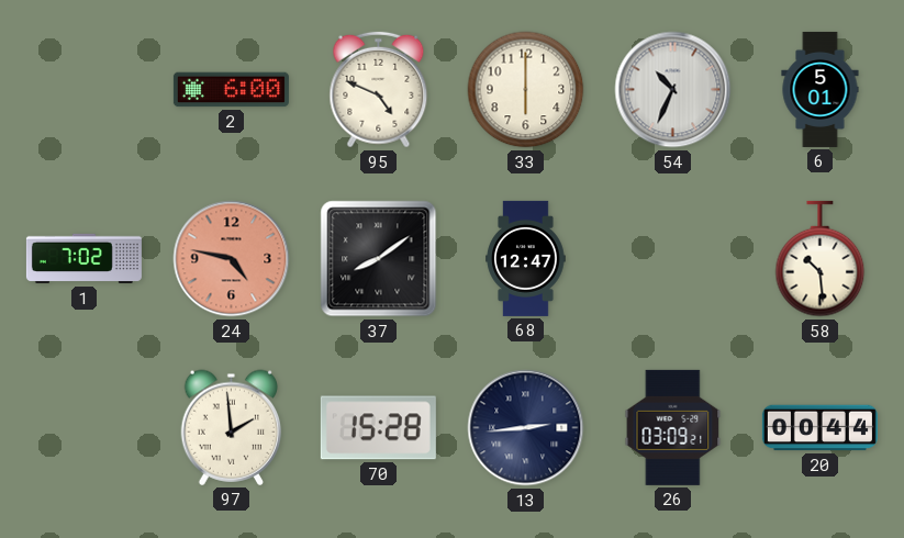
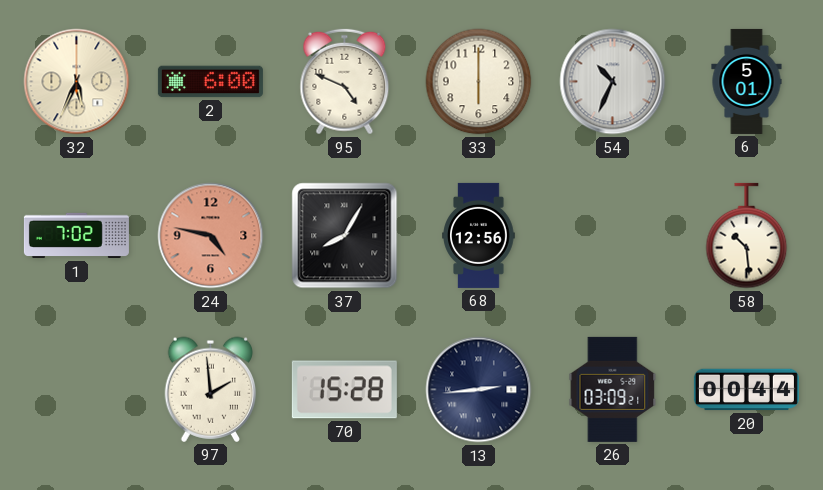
32: none -> 5:34 (77, 82)
37: 8:09 -> 8:05 (345, 236)
68: 12:47 -> 12:56 (479, 235)
